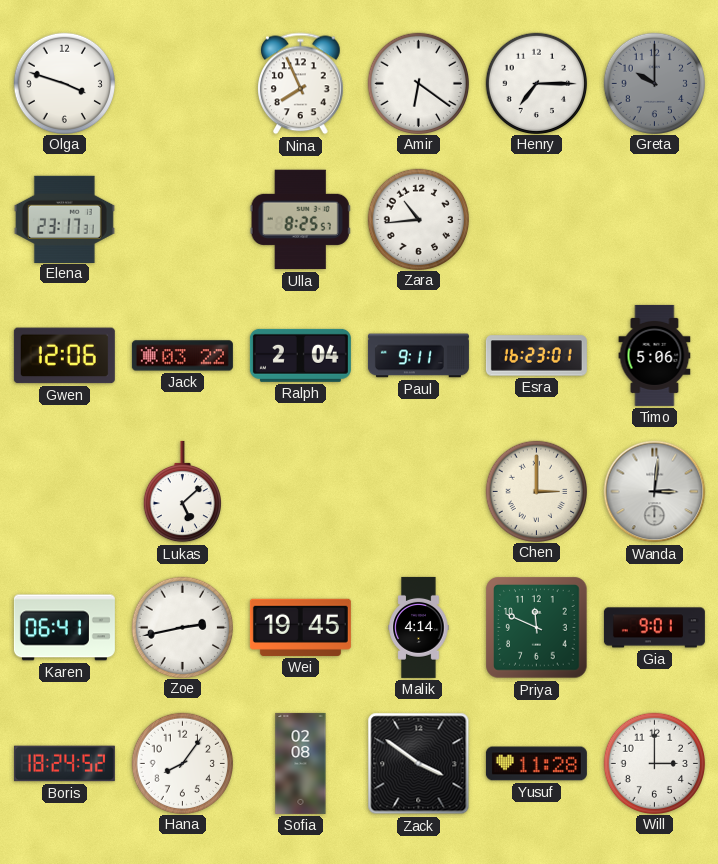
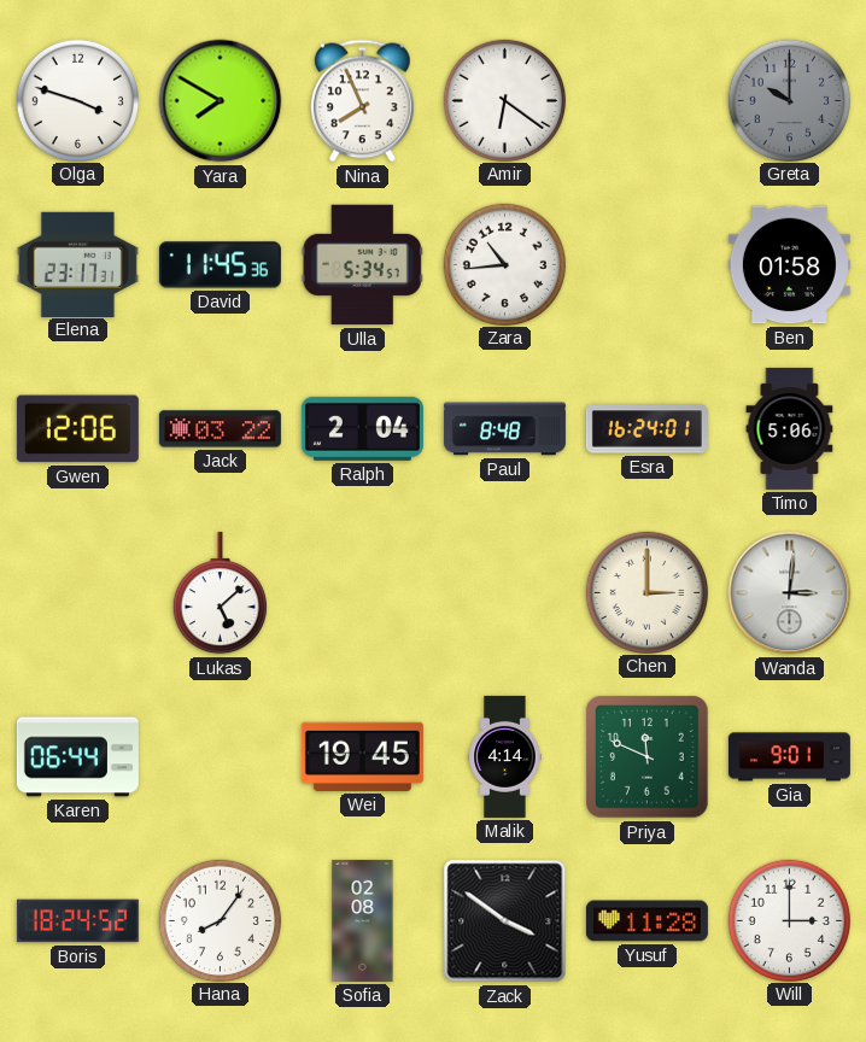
Yara: none -> 7:50 (221, 101)
Henry: 7:15 -> none (536, 83)
David: none -> 11:45 (220, 265)
Ulla: 8:25 -> 5:34 (362, 265)
Ben: none -> 01:58 (789, 265)
Paul: 9:11 -> 8:48 (504, 429)
Esra: 16:23 -> 16:24 (646, 429)
Karen: 06:41 -> 06:44 (77, 757)
Zoe: 2:43 -> none (182, 627)
